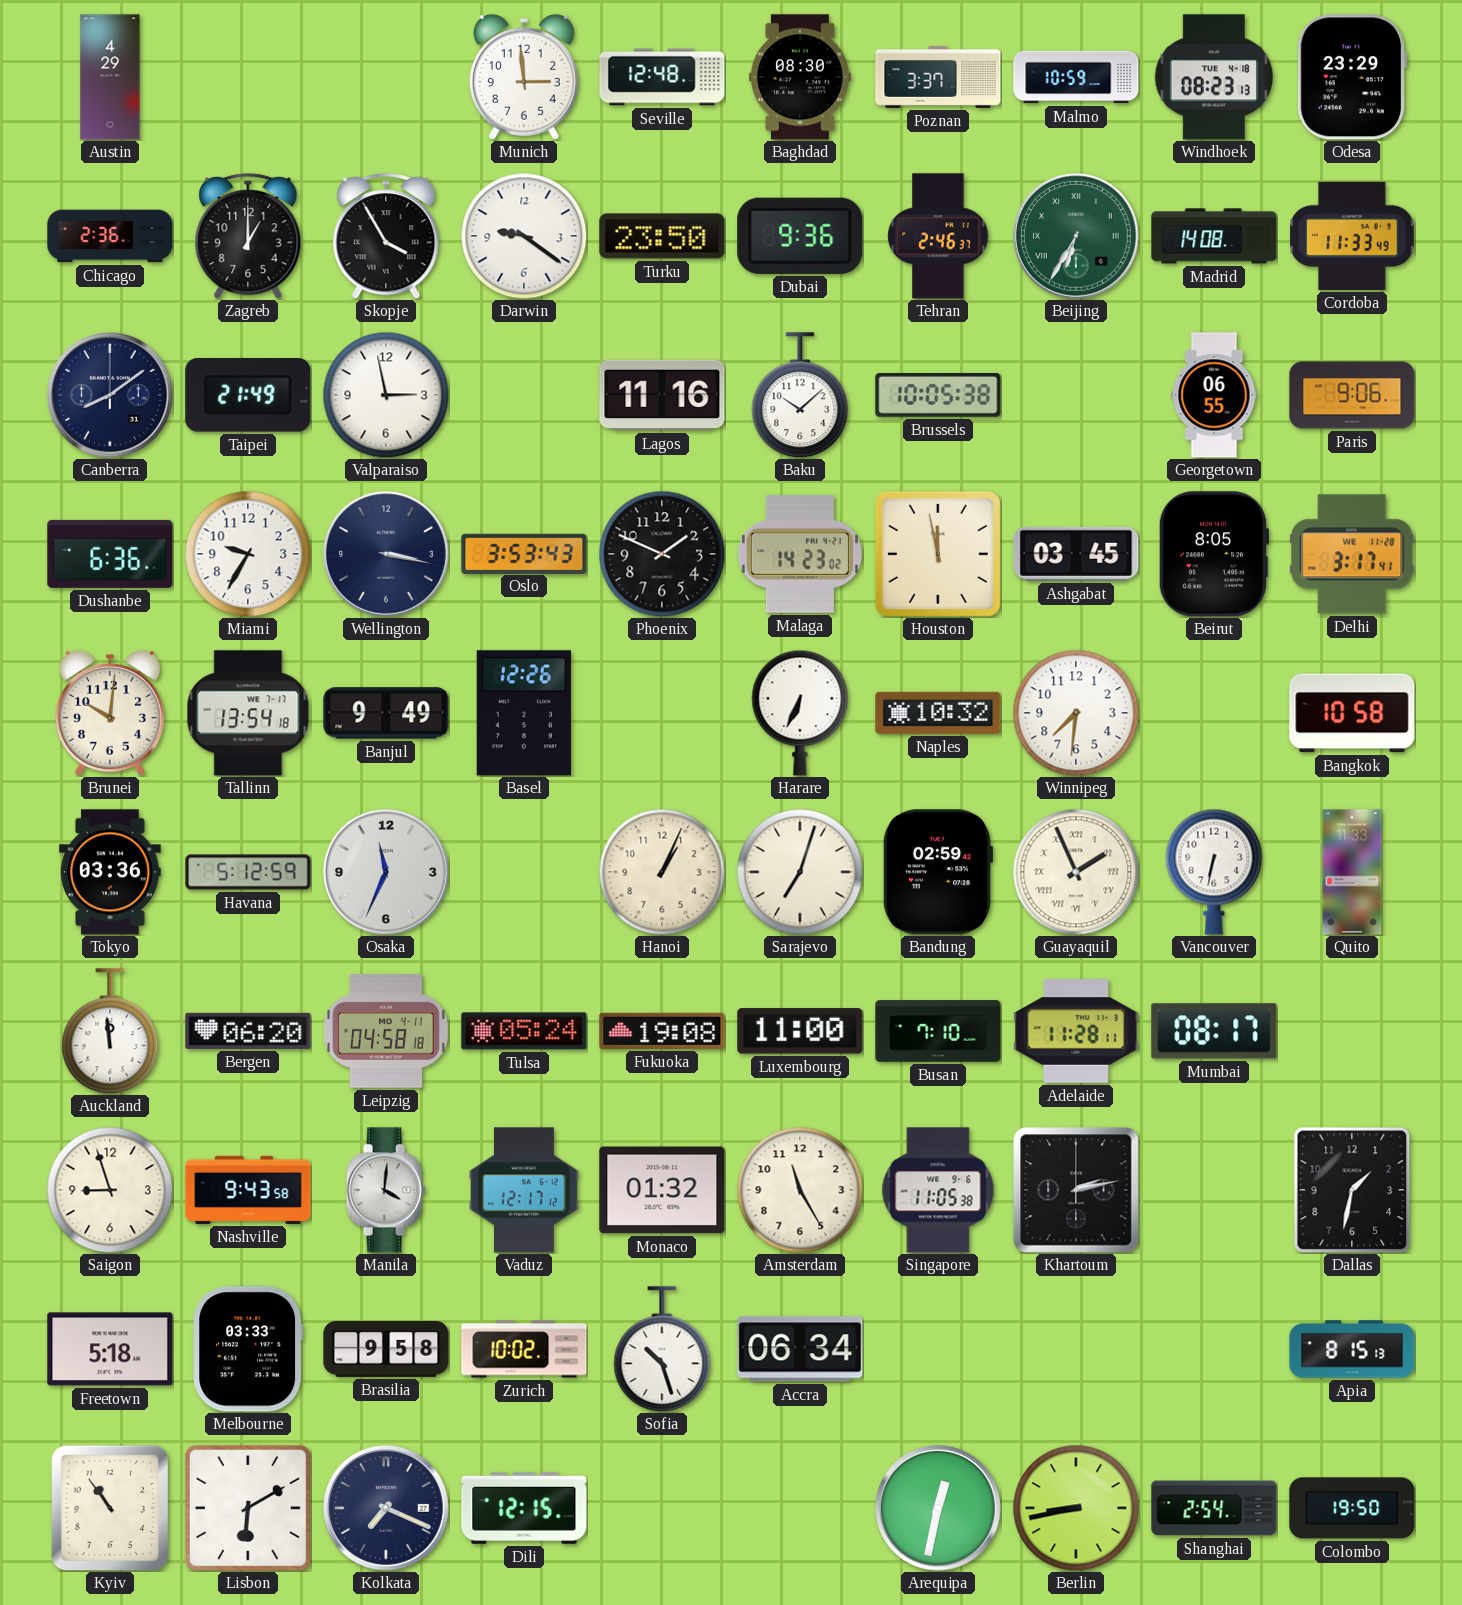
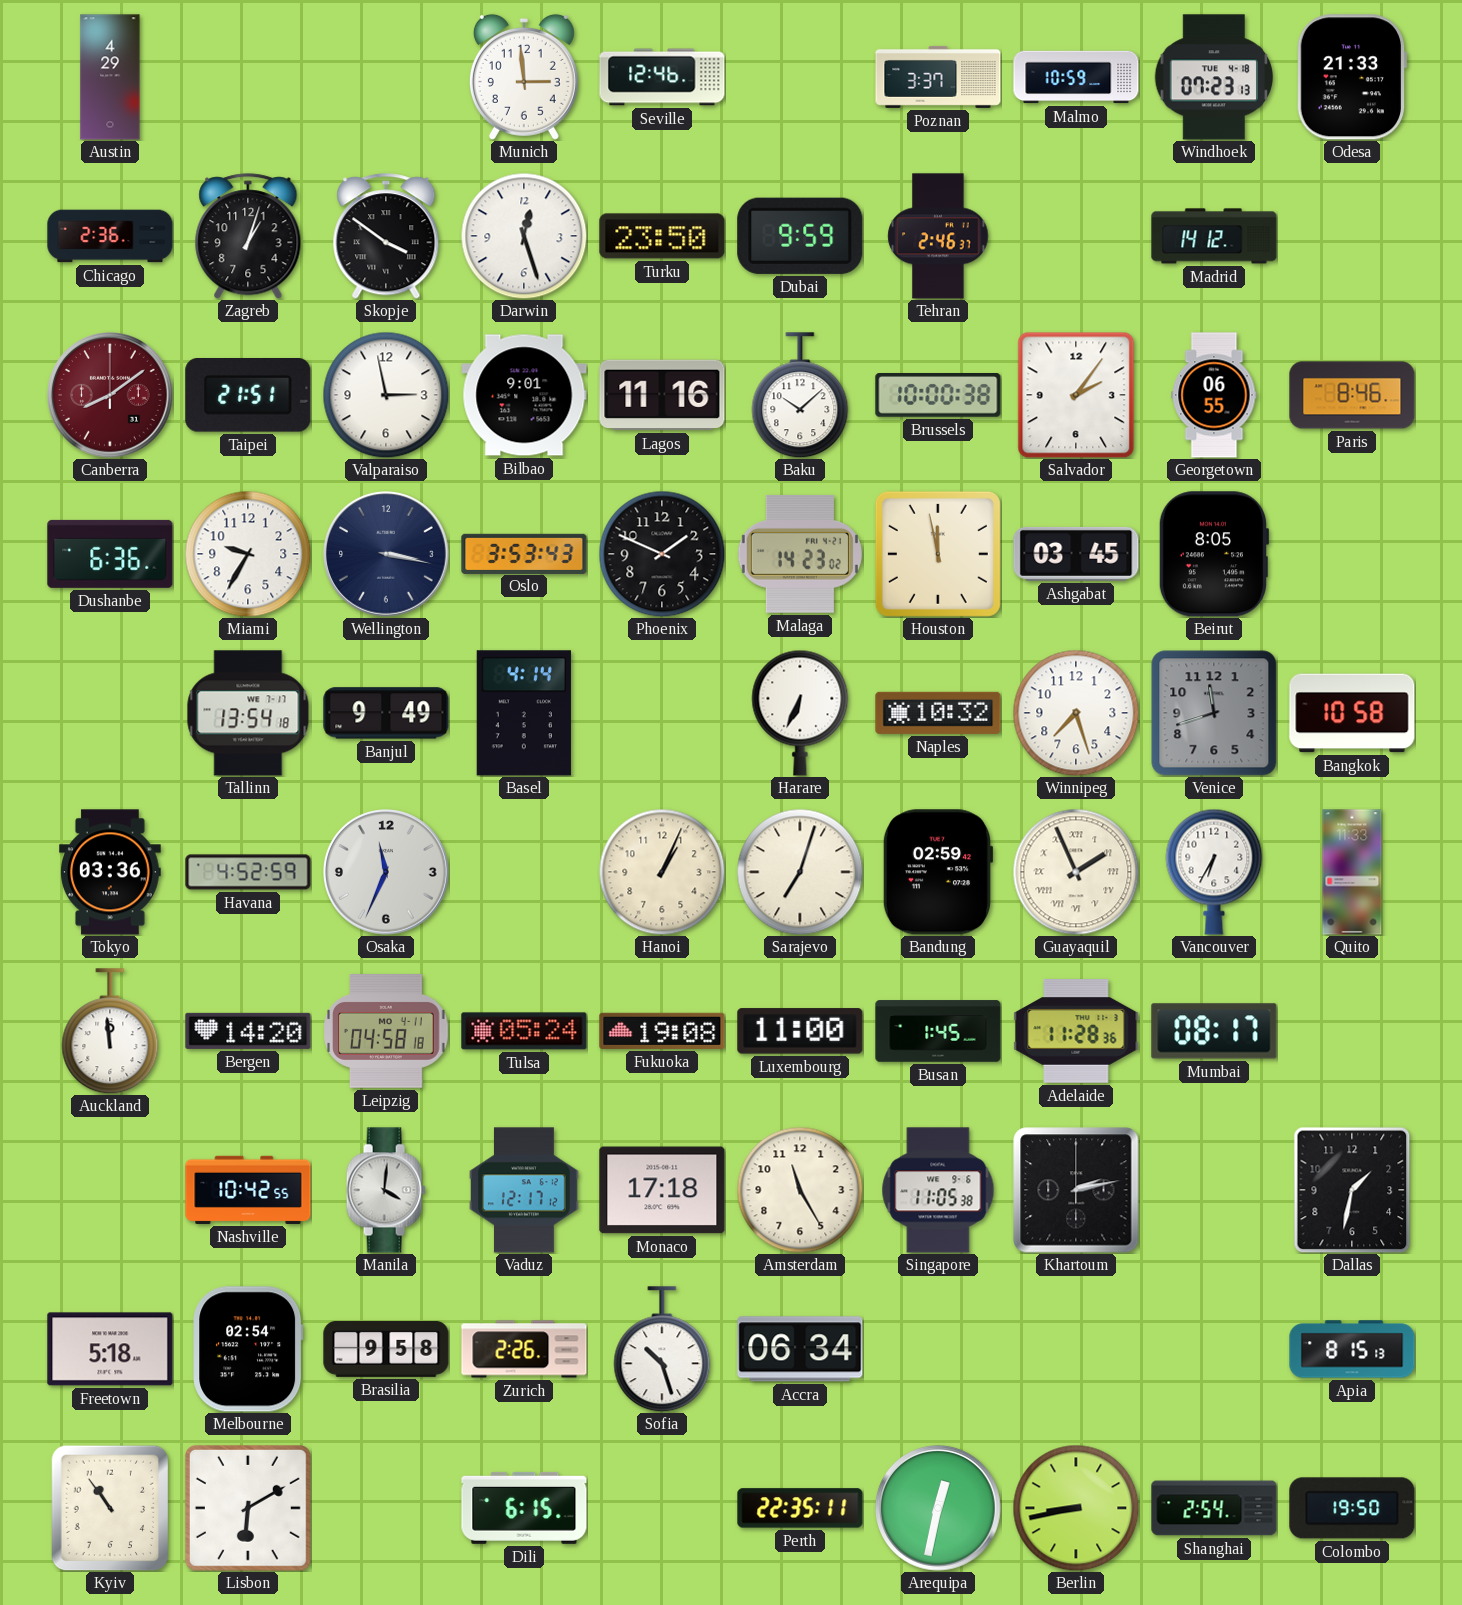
Seville: 12:48 -> 12:46 (662, 77)
Baghdad: 08:30 -> none (800, 77)
Windhoek: 08:23 -> 07:23 (1213, 77)
Odesa: 23:29 -> 21:33 (1352, 77)
Zagreb: 1:00 -> 1:03 (248, 236)
Skopje: 3:55 -> 3:51 (386, 236)
Darwin: 9:21 -> 12:27 (524, 236)
Dubai: 9:36 -> 9:59 (800, 236)
Beijing: 6:35 -> none (1077, 237)
Madrid: 14:08 -> 14:12 (1214, 236)
Cordoba: 11:33 -> none (1352, 236)
Canberra dial: navy -> burgundy (111, 396)
Taipei: 21:49 -> 21:51 (248, 396)
Bilbao: none -> 9:01 (524, 395)
Brussels: 10:05 -> 10:00 (938, 396)
Salvador: none -> 2:06 (1076, 395)
Paris: 9:06 -> 8:46 (1352, 395)
Delhi: 3:17 -> none (1352, 554)
Brunei: 10:01 -> none (110, 713)
Basel: 12:26 -> 4:14 (524, 713)
Winnipeg: 7:31 -> 7:27 (1076, 713)
Venice: none -> 11:42 (1214, 713)
Havana: 5:12 -> 4:52 (248, 872)
Vancouver: 6:32 -> 6:35 (1214, 872)
Bergen: 06:20 -> 14:20 (248, 1031)
Busan: 7:10 -> 1:45 (938, 1031)
Adelaide: 11:28:11 -> 11:28:36 (1076, 1031)
Saigon: 8:57 -> none (110, 1190)
Nashville: 9:43 -> 10:42 (248, 1190)
Monaco: 01:32 -> 17:18 (662, 1190)
Melbourne: 03:33 -> 02:54 (248, 1349)
Zurich: 10:02 -> 2:26 (524, 1349)
Kolkata: 7:19 -> none (387, 1509)
Dili: 12:15 -> 6:15 (524, 1508)
Perth: none -> 22:35 (800, 1508)
